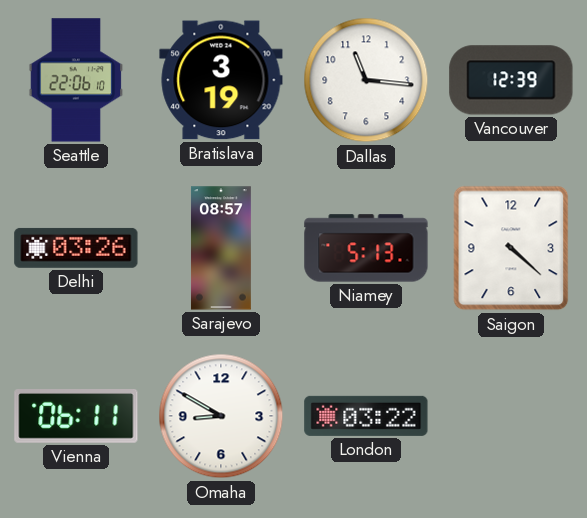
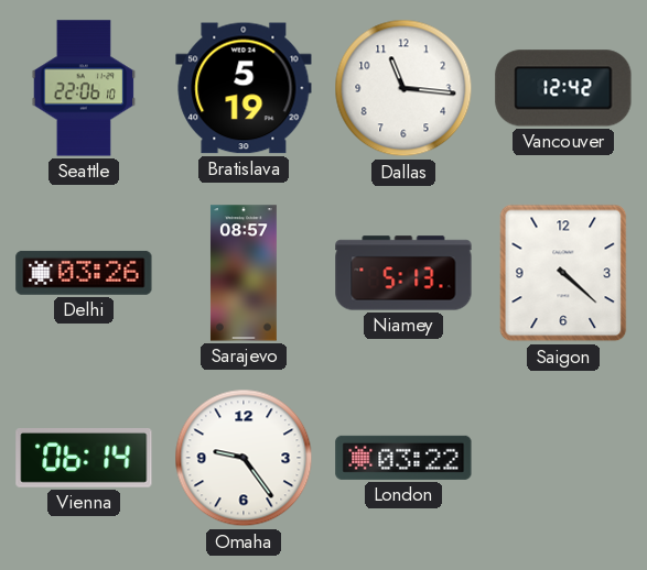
Bratislava: 3:19 -> 5:19 (244, 88)
Vancouver: 12:39 -> 12:42 (563, 88)
Vienna: 06:11 -> 06:14 (84, 459)
Omaha: 8:50 -> 9:24 (244, 458)
